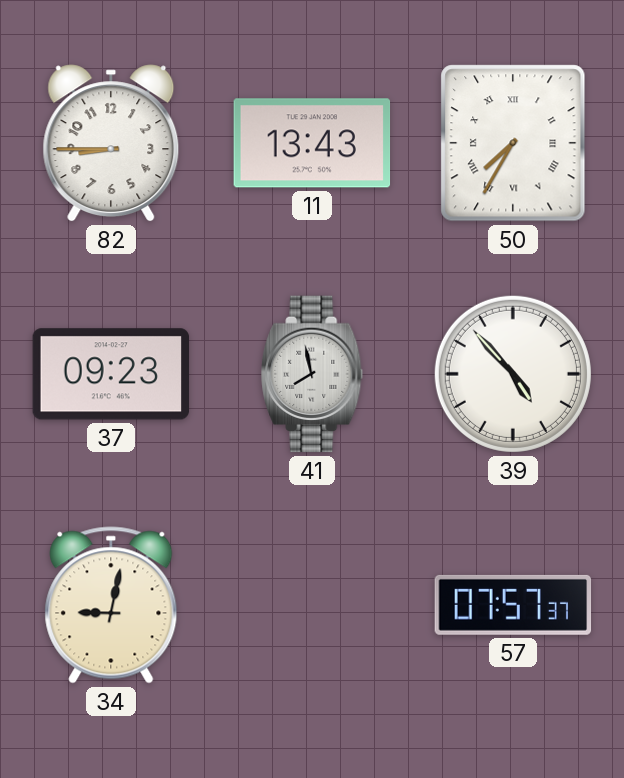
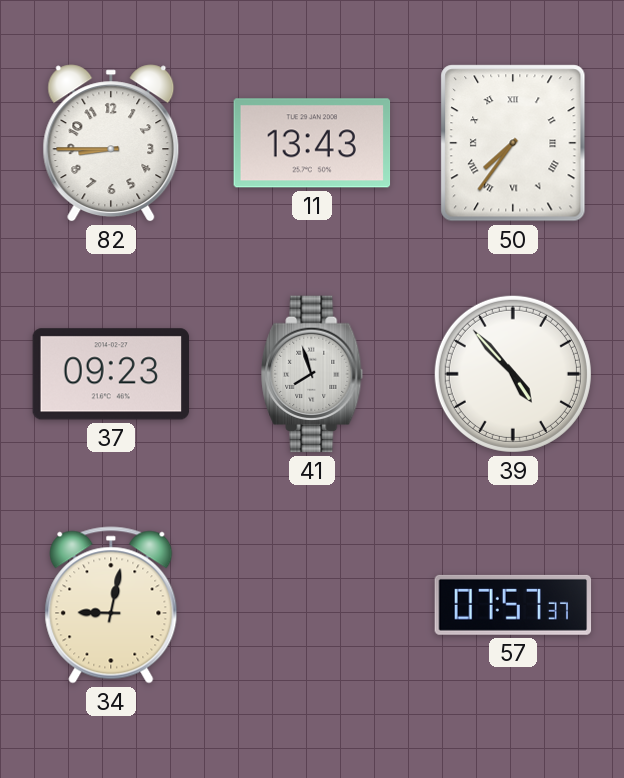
50: 7:35 -> 7:36 (513, 143)
41: 7:58 -> 7:57 (313, 374)
